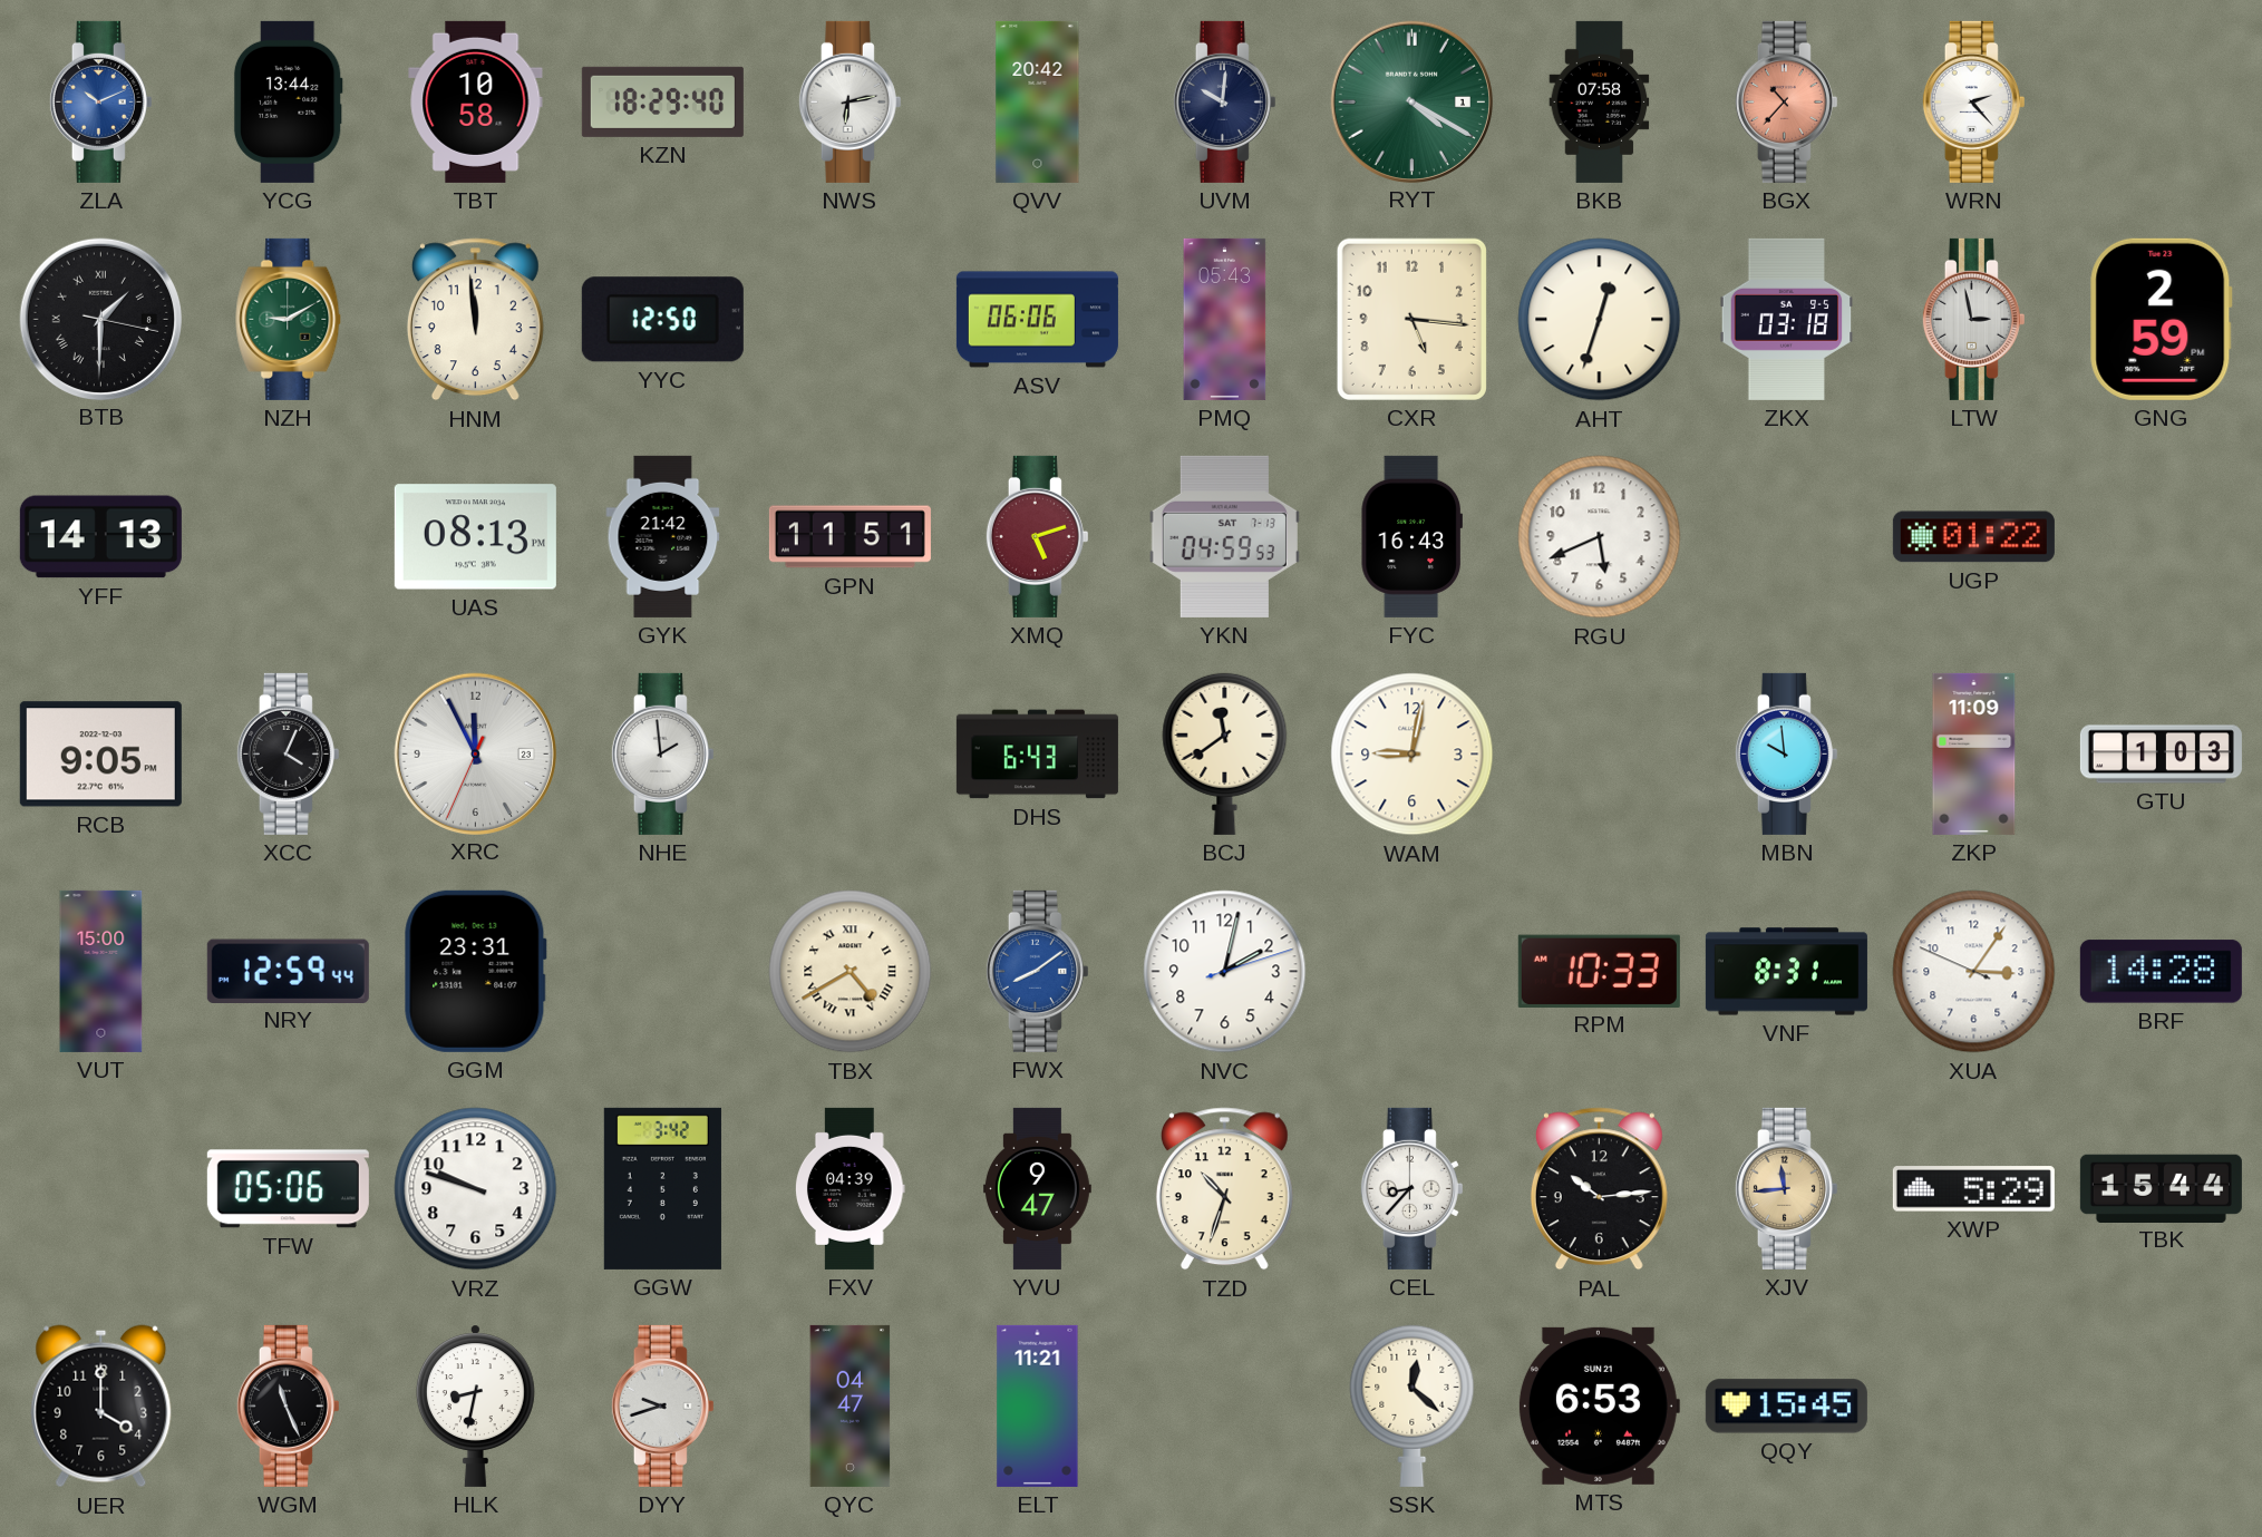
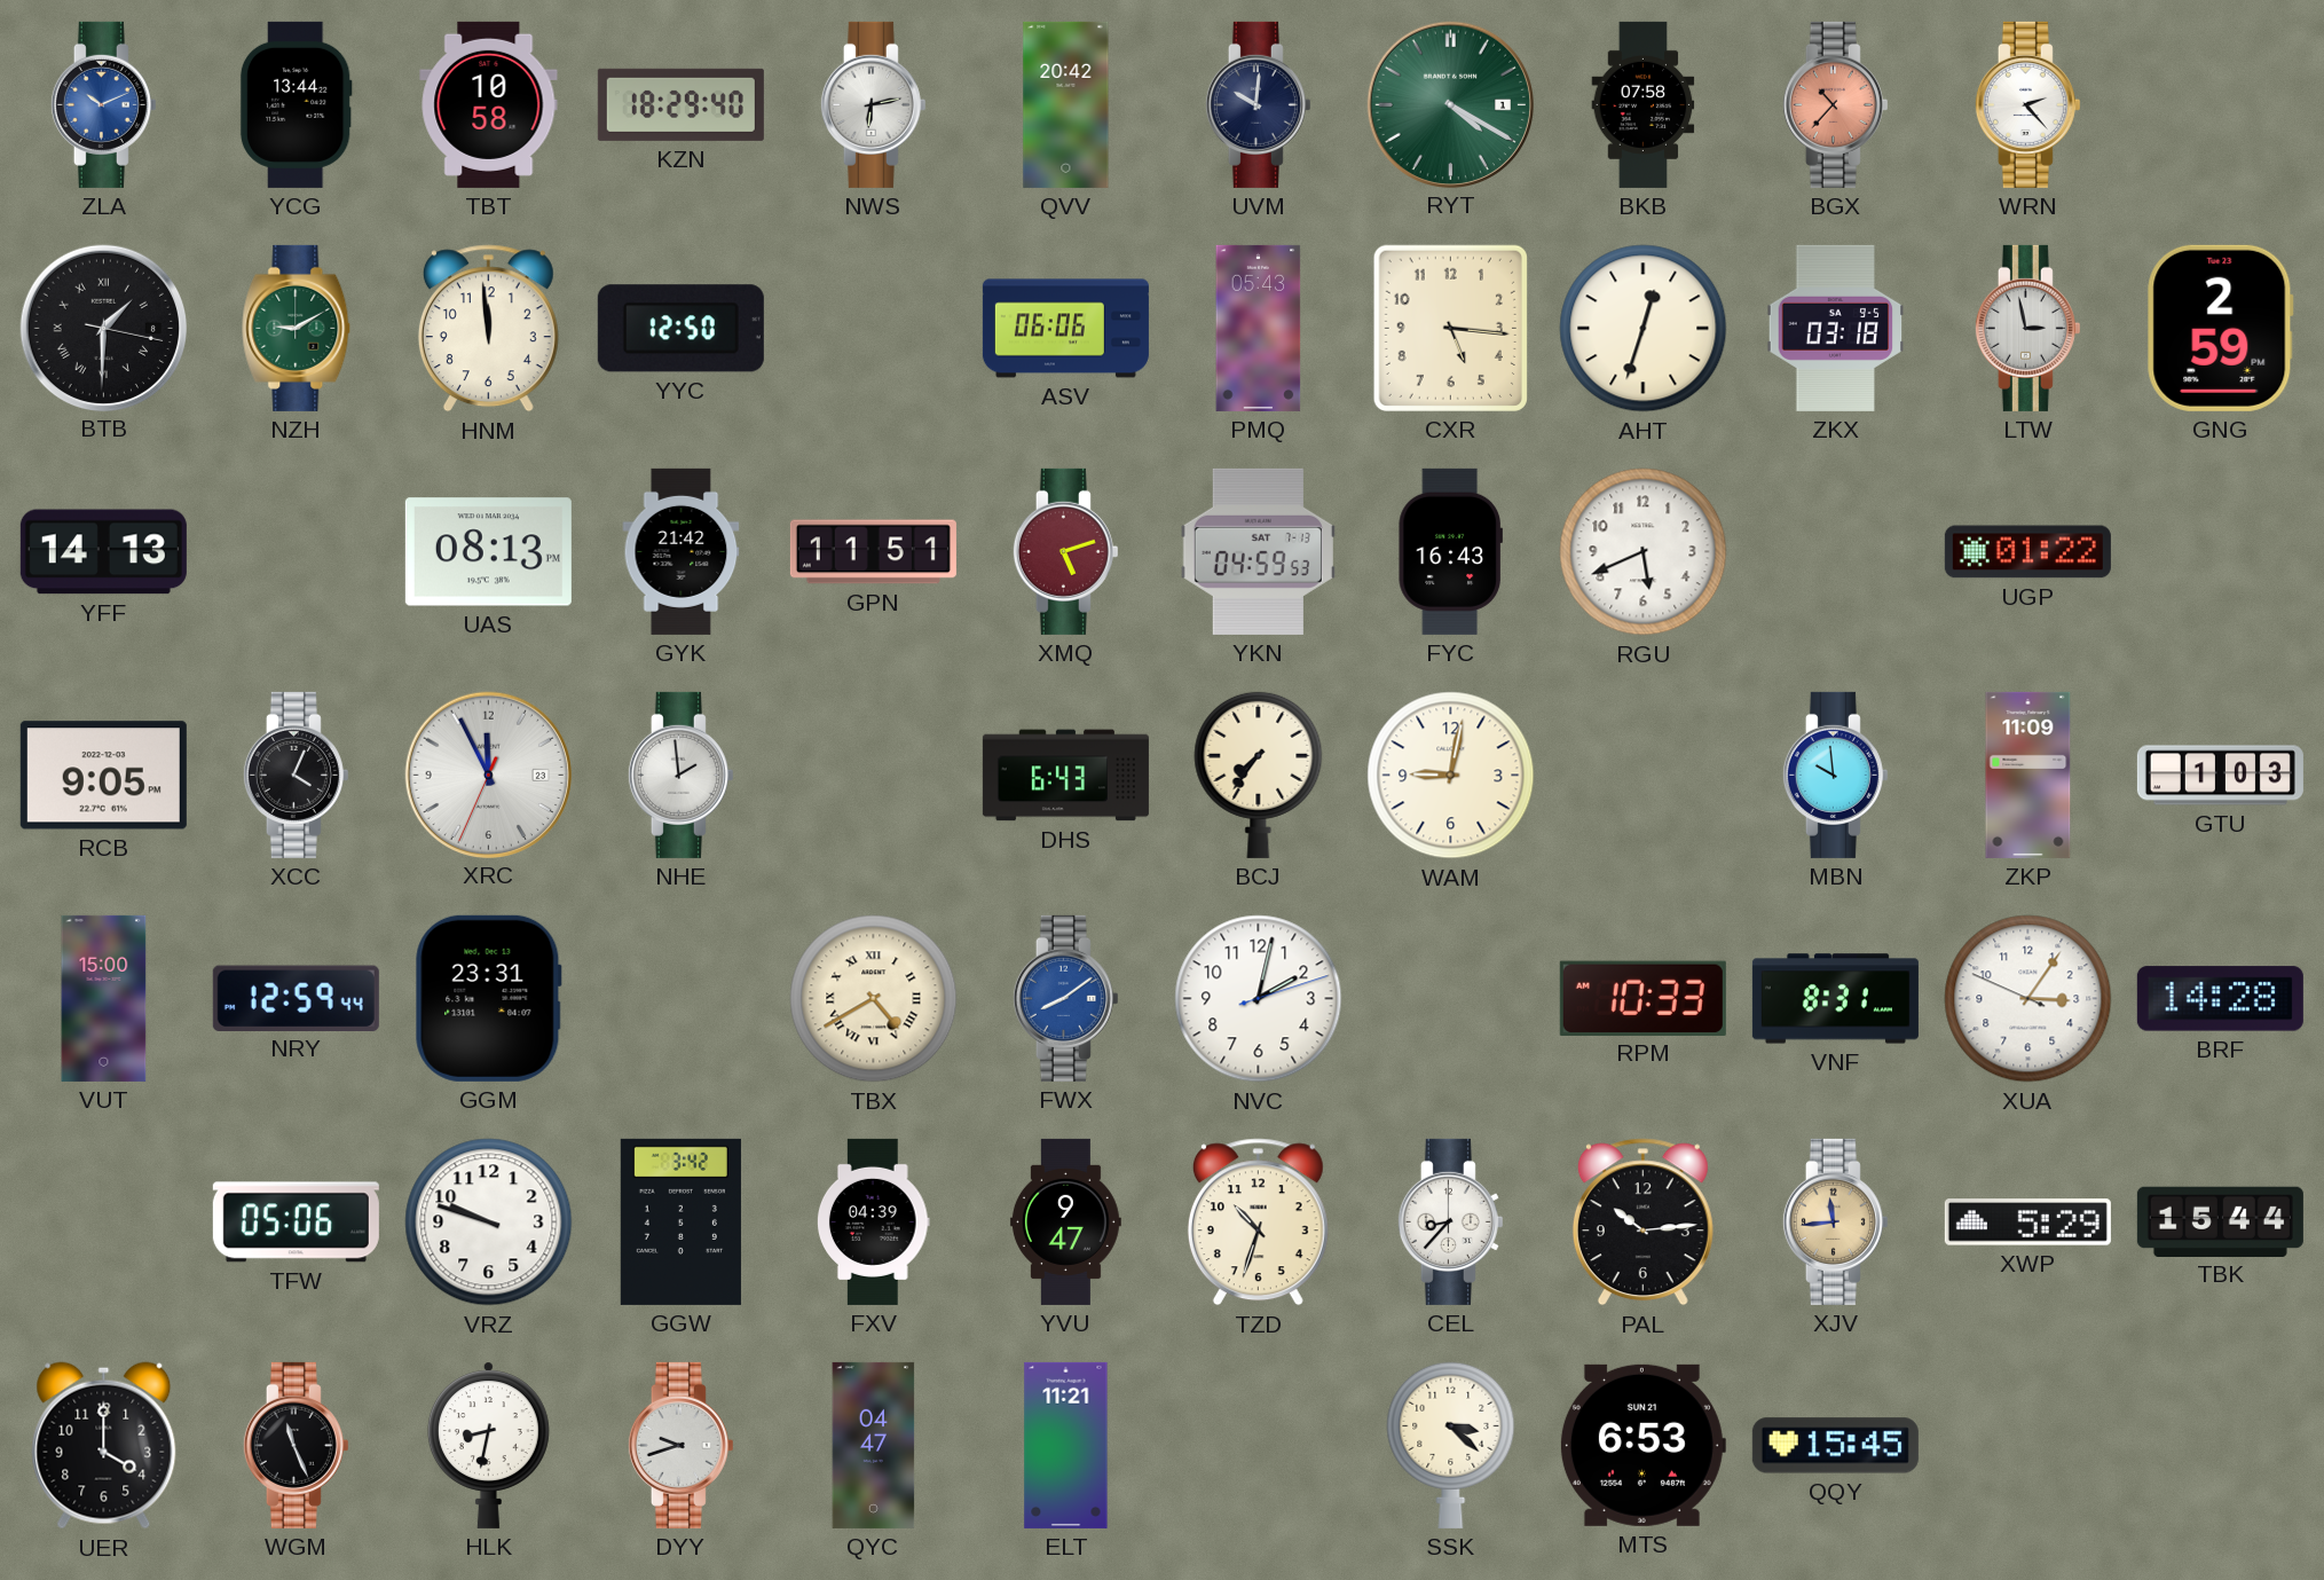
BCJ: 11:39 -> 7:36 (1259, 775)
SSK: 12:22 -> 3:22 (1451, 1445)
